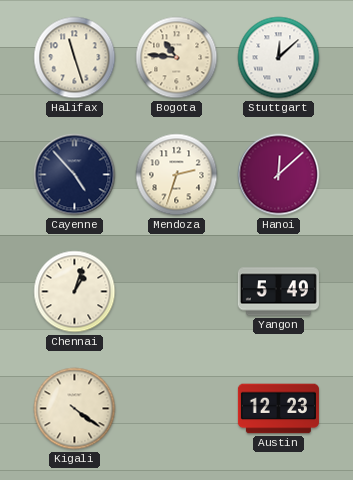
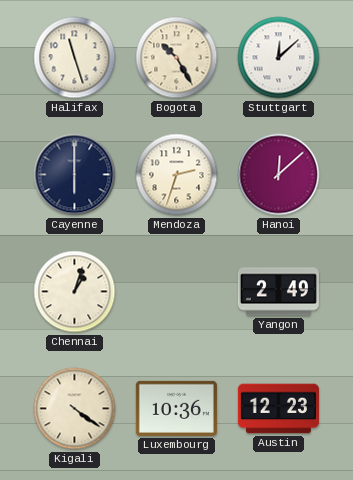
Bogota: 10:46 -> 10:25 (177, 58)
Cayenne: 4:53 -> 6:00 (75, 175)
Yangon: 5:49 -> 2:49 (278, 292)
Luxembourg: none -> 10:36 (176, 408)
